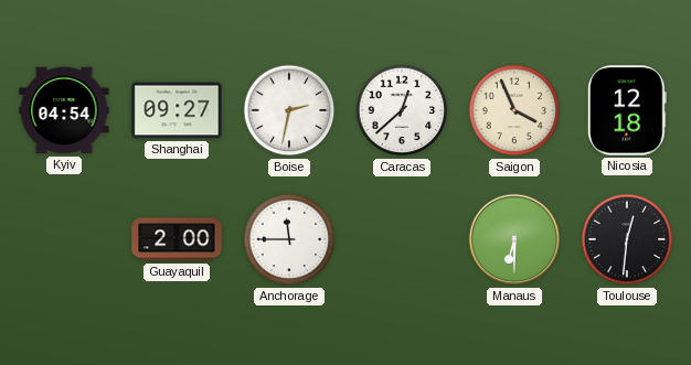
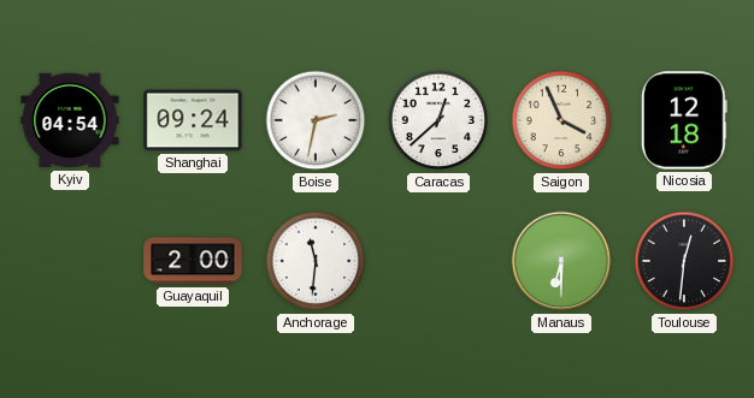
Shanghai: 09:27 -> 09:24 (193, 120)
Anchorage: 11:45 -> 11:31 (316, 261)
